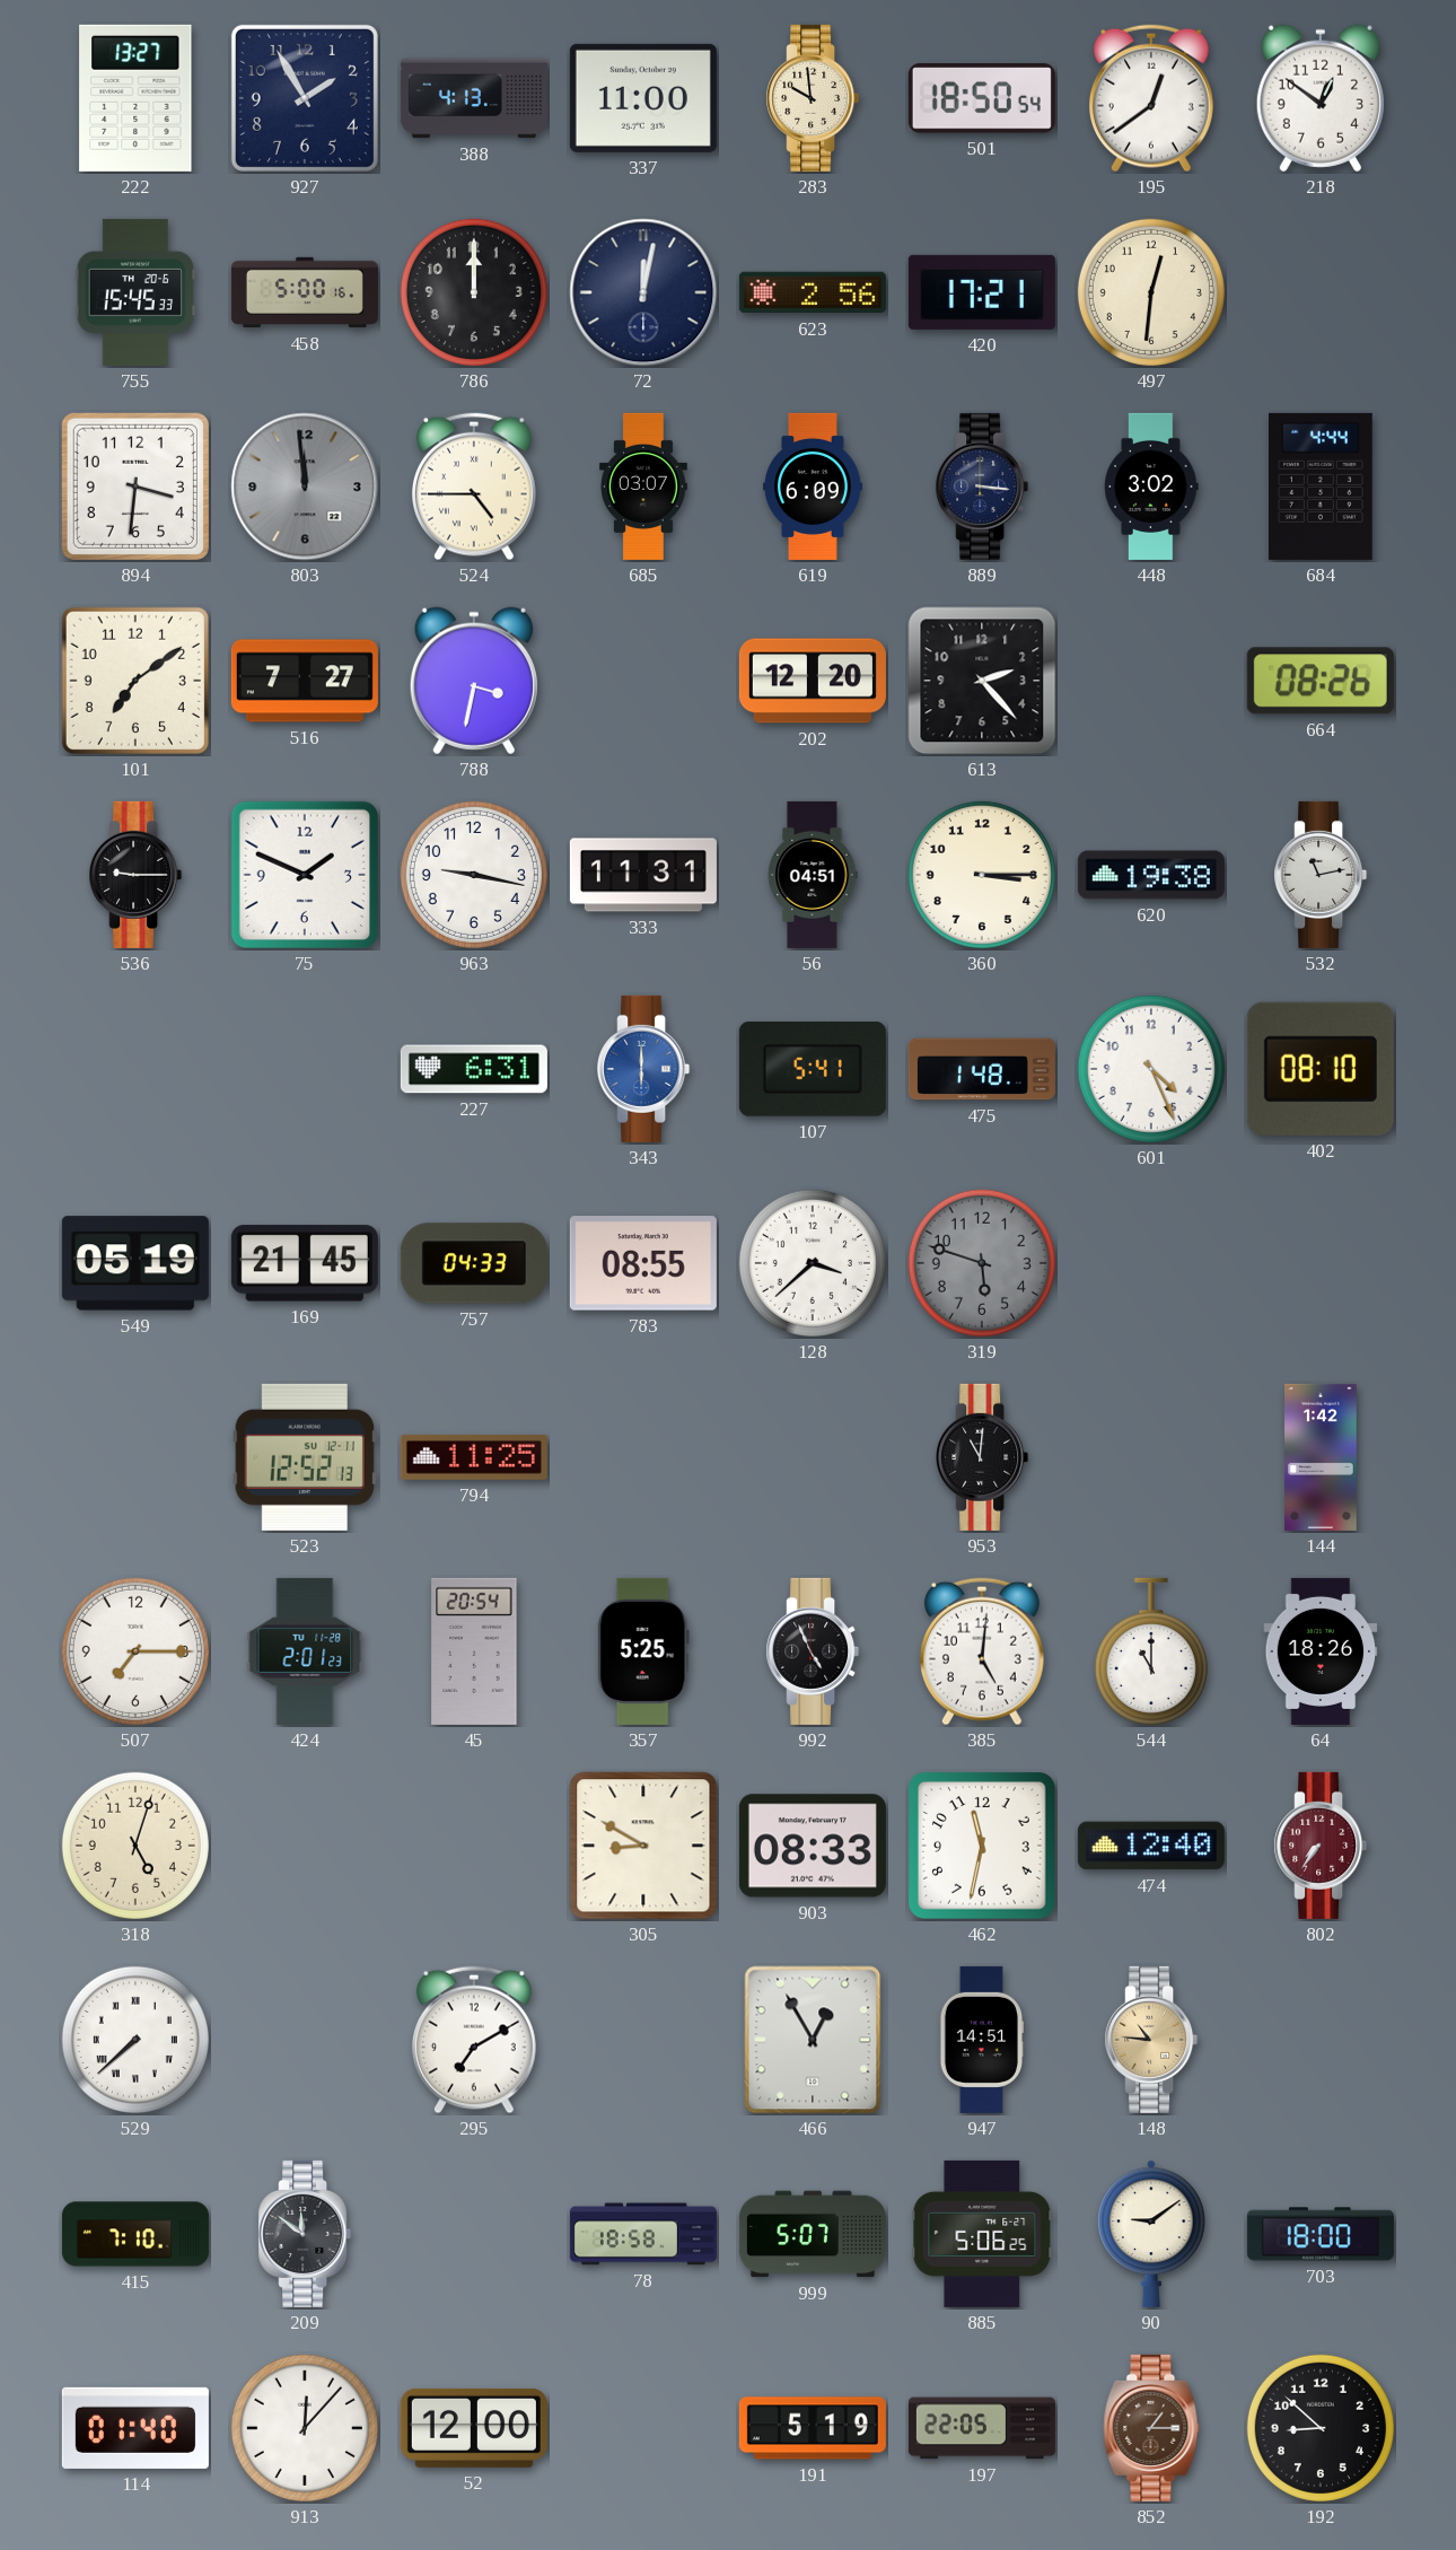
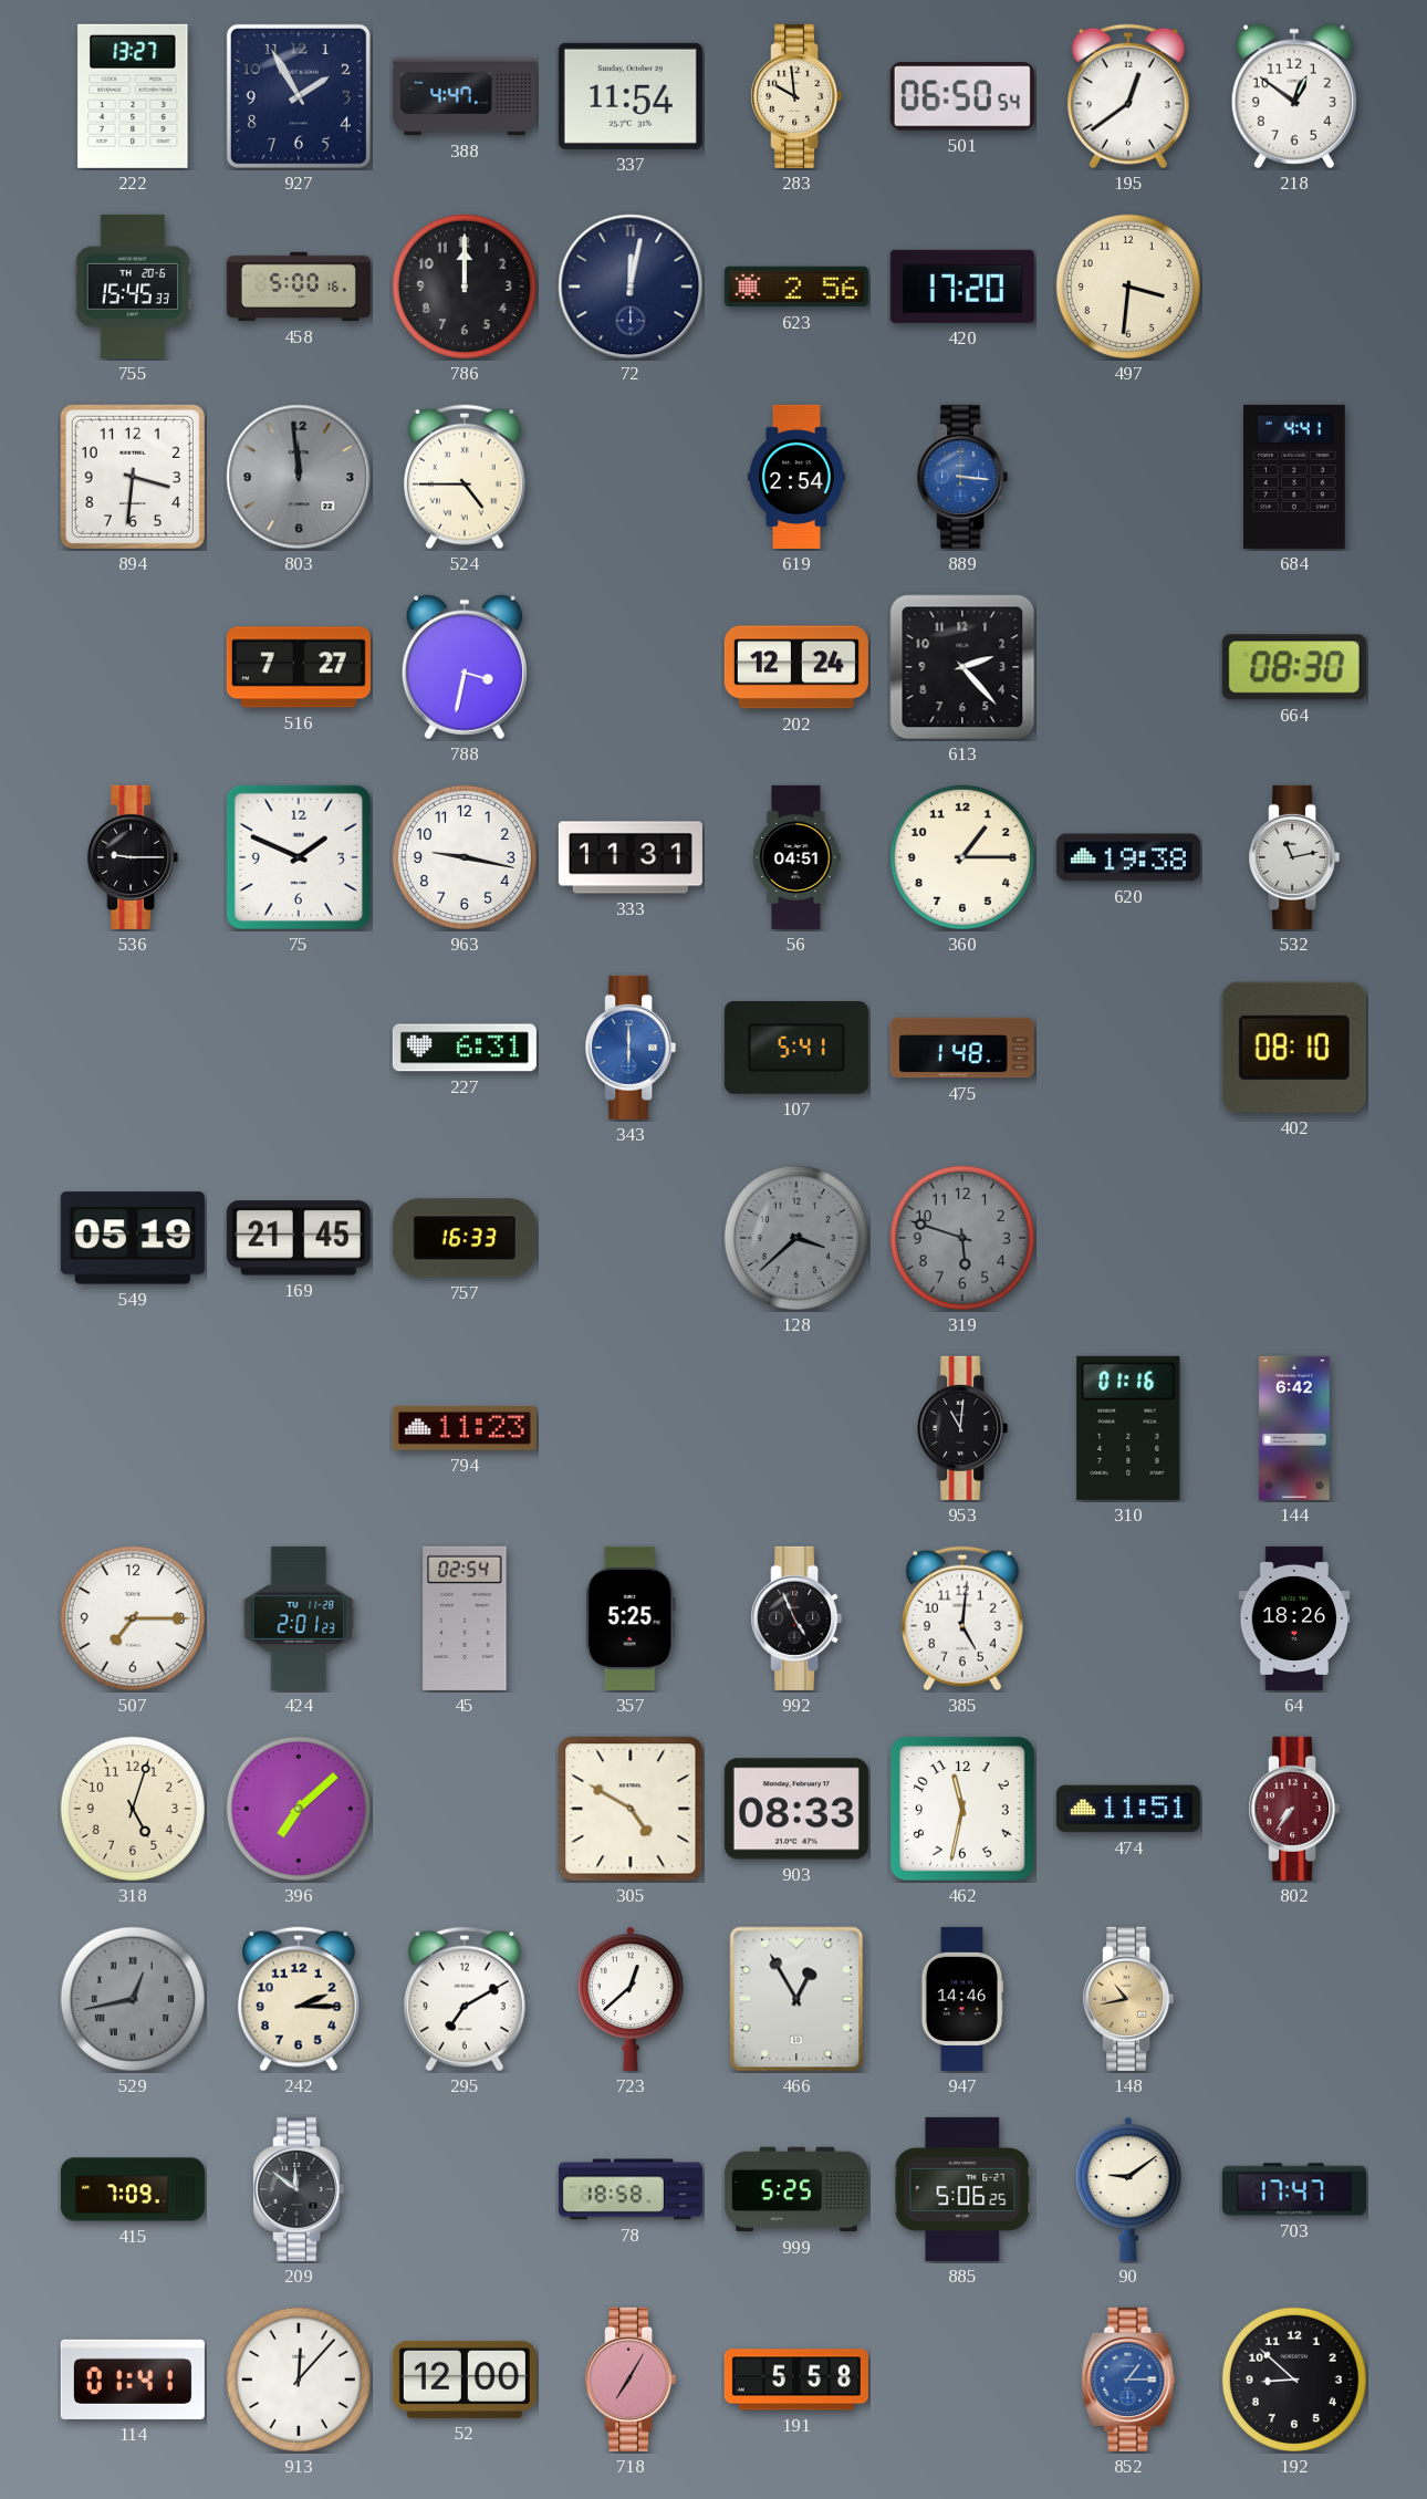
388: 4:13 -> 4:47 (465, 96)
337: 11:00 -> 11:54 (631, 96)
501: 18:50 -> 06:50 (962, 96)
420: 17:21 -> 17:20 (962, 287)
497: 12:31 -> 3:31 (1128, 287)
685: 03:07 -> none (644, 487)
619: 6:09 -> 2:54 (796, 477)
889 dial: navy -> blue (962, 477)
448: 3:02 -> none (1151, 487)
684: 4:44 -> 4:41 (1295, 477)
101: 7:09 -> none (135, 681)
202: 12:20 -> 12:24 (796, 667)
664: 08:26 -> 08:30 (1294, 667)
360: 3:15 -> 1:15 (962, 857)
601: 4:26 -> none (1151, 1069)
757: 04:33 -> 16:33 (465, 1238)
783: 08:55 -> none (643, 1263)
128 dial: white -> grey (796, 1238)
523: 12:52 -> none (305, 1457)
794: 11:25 -> 11:23 (465, 1428)
310: none -> 01:16 (1128, 1428)
144: 1:42 -> 6:42 (1294, 1428)
45: 20:54 -> 02:54 (465, 1618)
544: 11:00 -> none (1151, 1651)
396: none -> 7:08 (299, 1809)
305: 8:50 -> 4:50 (631, 1809)
474: 12:40 -> 11:51 (1128, 1809)
529: 7:38 -> 12:43 (133, 1999)
529 dial: white -> grey (133, 1999)
242: none -> 2:15 (299, 1999)
723: none -> 12:38 (631, 1999)
947: 14:51 -> 14:46 (961, 1999)
148: 10:46 -> 10:43 (1128, 1999)
415: 7:10 -> 7:09 (133, 2189)
999: 5:07 -> 5:25 (796, 2189)
703: 18:00 -> 17:47 (1294, 2189)
114: 01:40 -> 01:41 (133, 2380)
718: none -> 7:05 (631, 2380)
191: 5:19 -> 5:58 (796, 2380)
197: 22:05 -> none (982, 2428)
852 dial: brown -> blue (1128, 2380)
